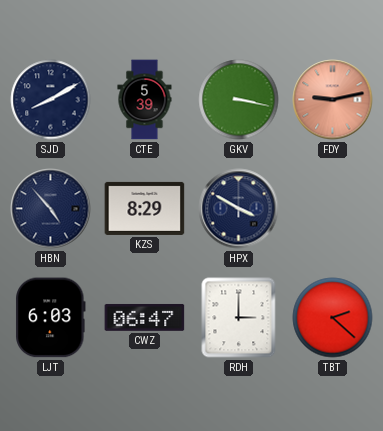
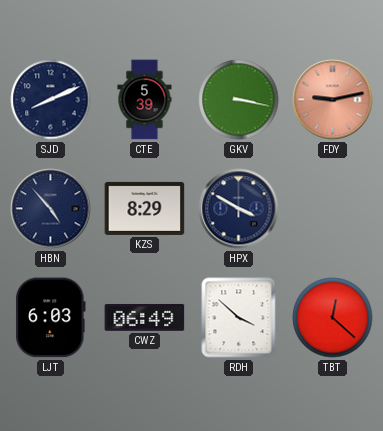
SJD: 8:10 -> 8:11 (51, 100)
CWZ: 06:47 -> 06:49 (145, 317)
RDH: 3:00 -> 3:52 (239, 318)
TBT: 2:22 -> 12:22 (333, 318)
